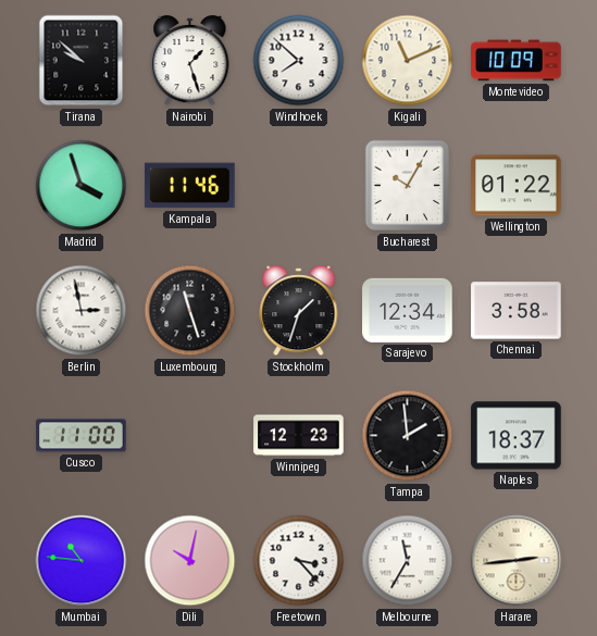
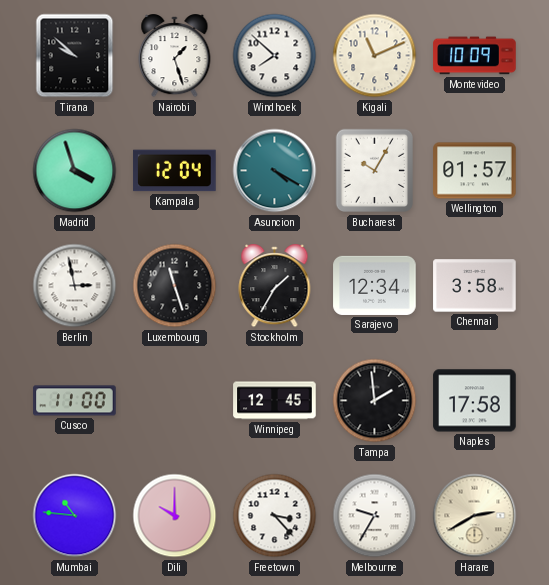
Kampala: 11:46 -> 12:04 (175, 171)
Asuncion: none -> 4:20 (275, 171)
Wellington: 01:22 -> 01:57 (475, 171)
Stockholm: 1:33 -> 1:35 (275, 286)
Winnipeg: 12:23 -> 12:45 (275, 401)
Naples: 18:37 -> 17:58 (475, 401)
Dili: 10:02 -> 10:00 (175, 516)
Melbourne: 11:35 -> 9:35 (375, 516)
Harare: 2:44 -> 2:40 (475, 516)
